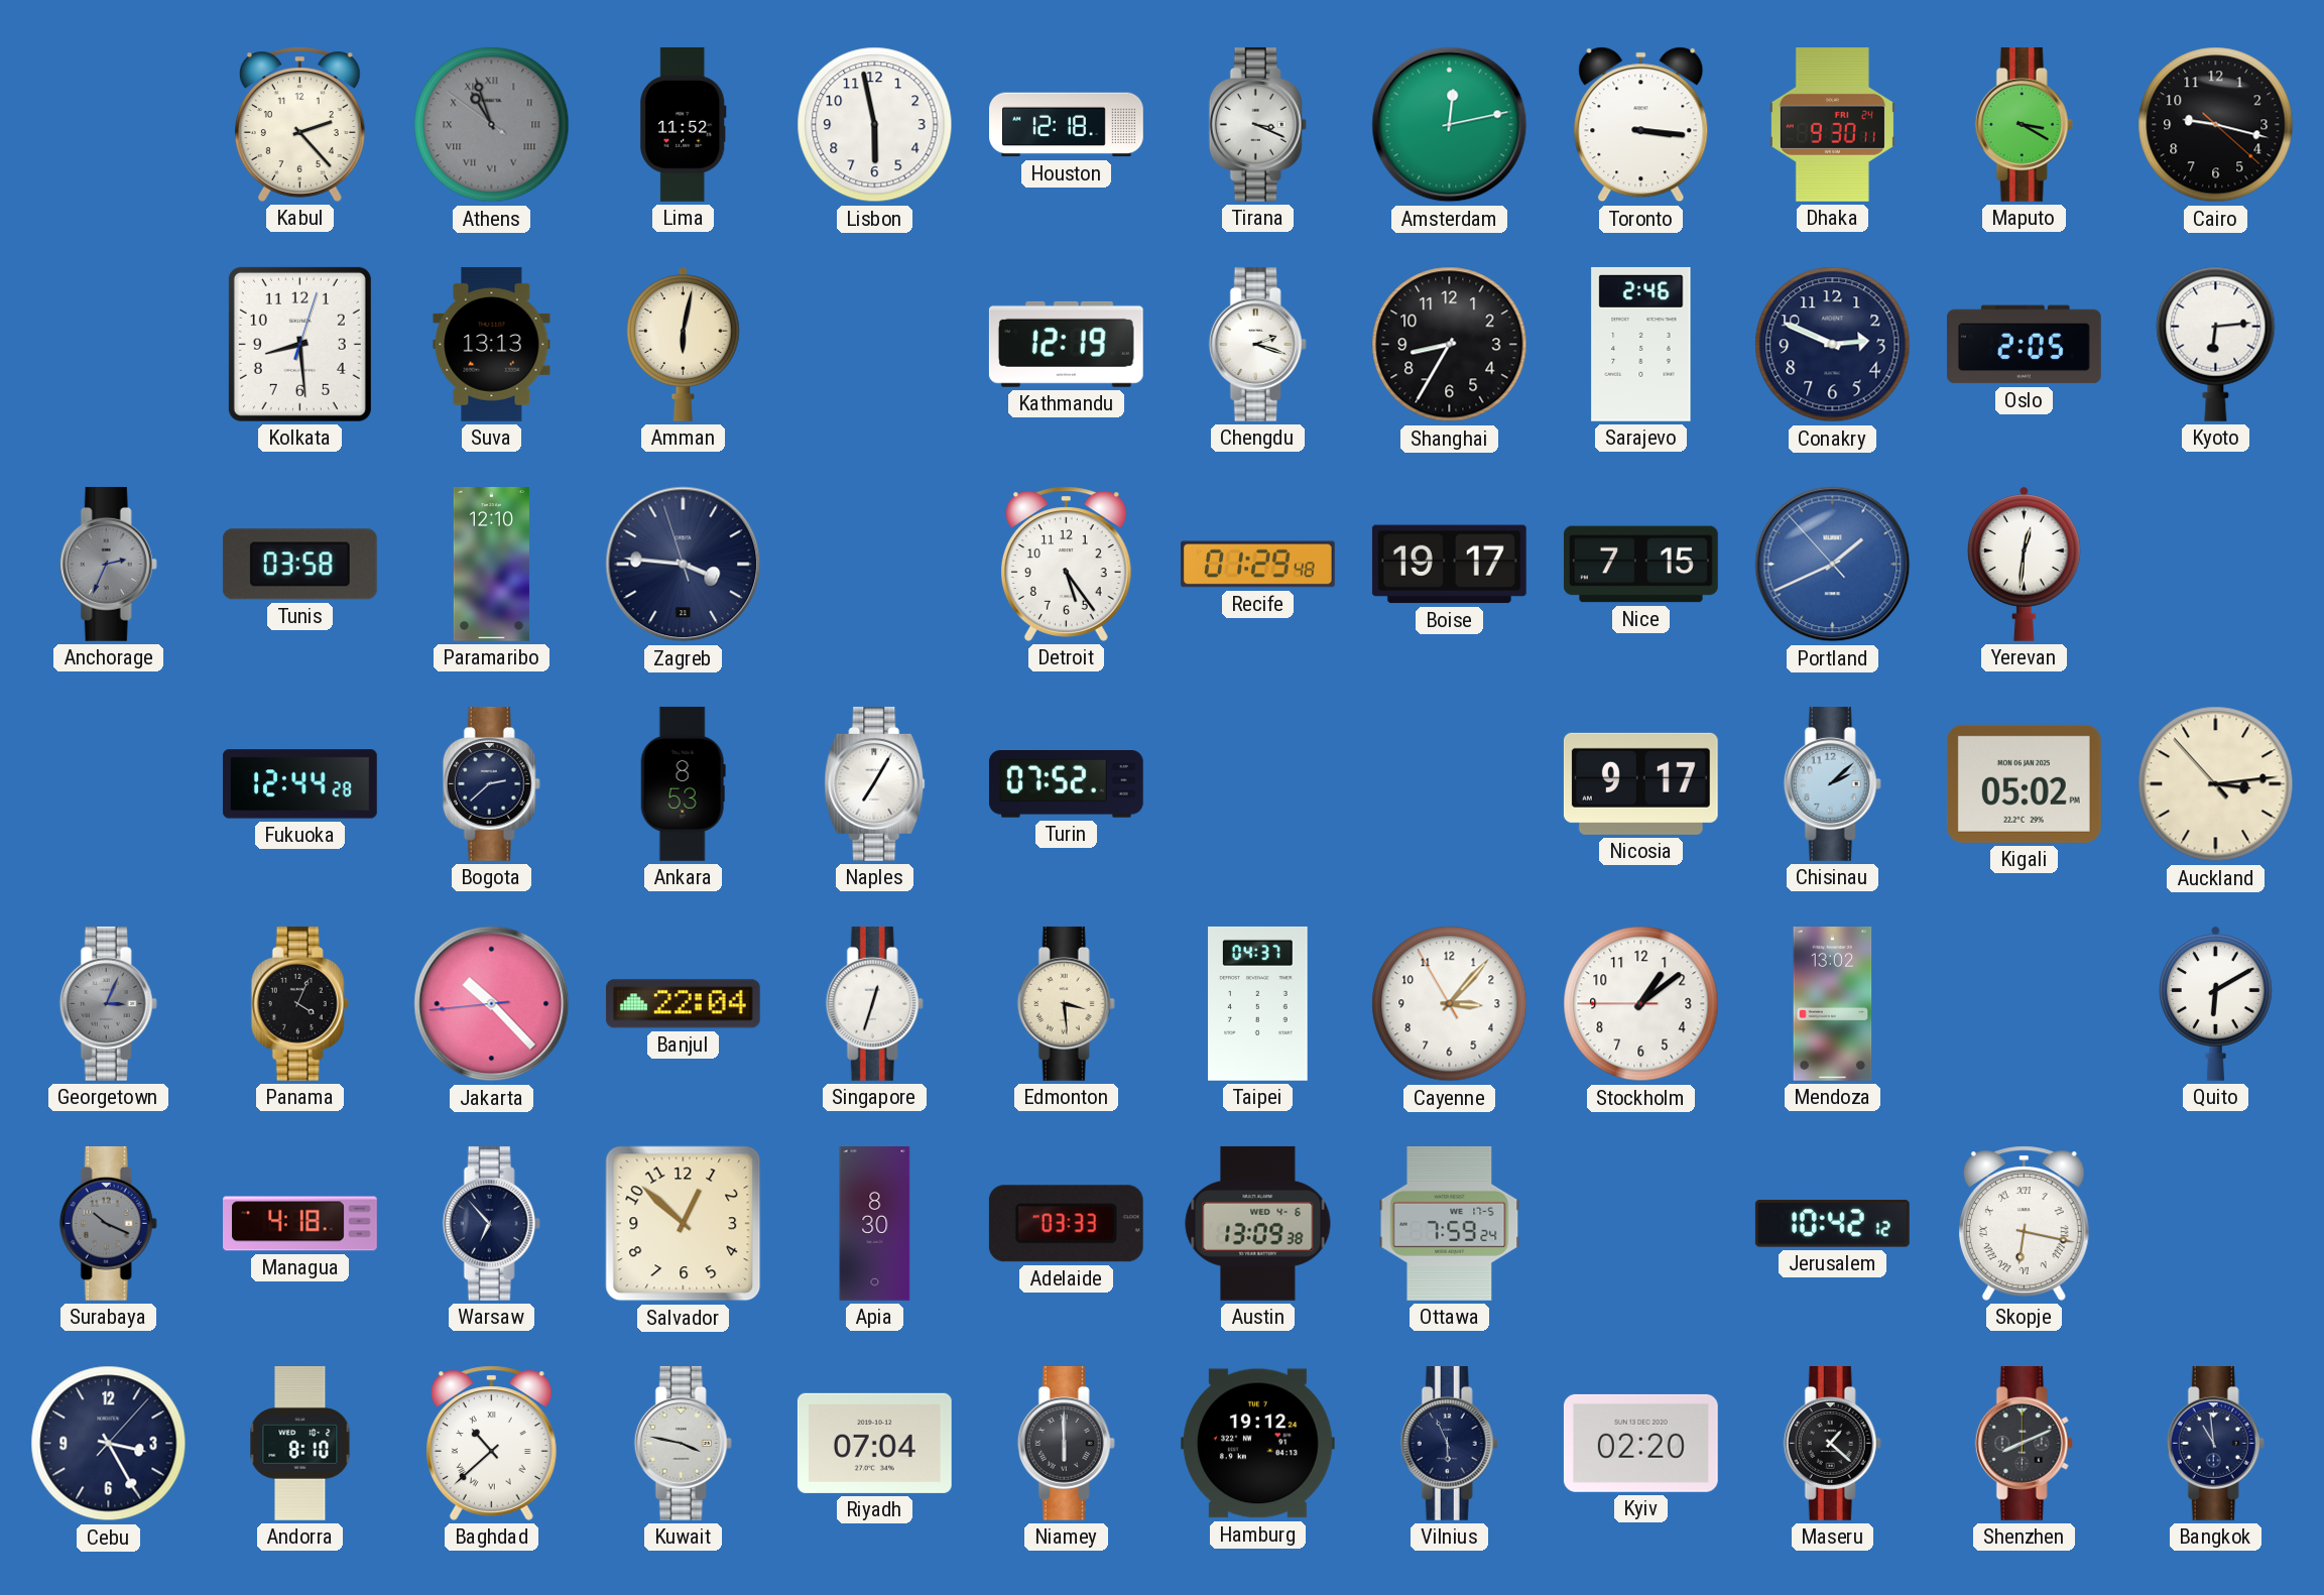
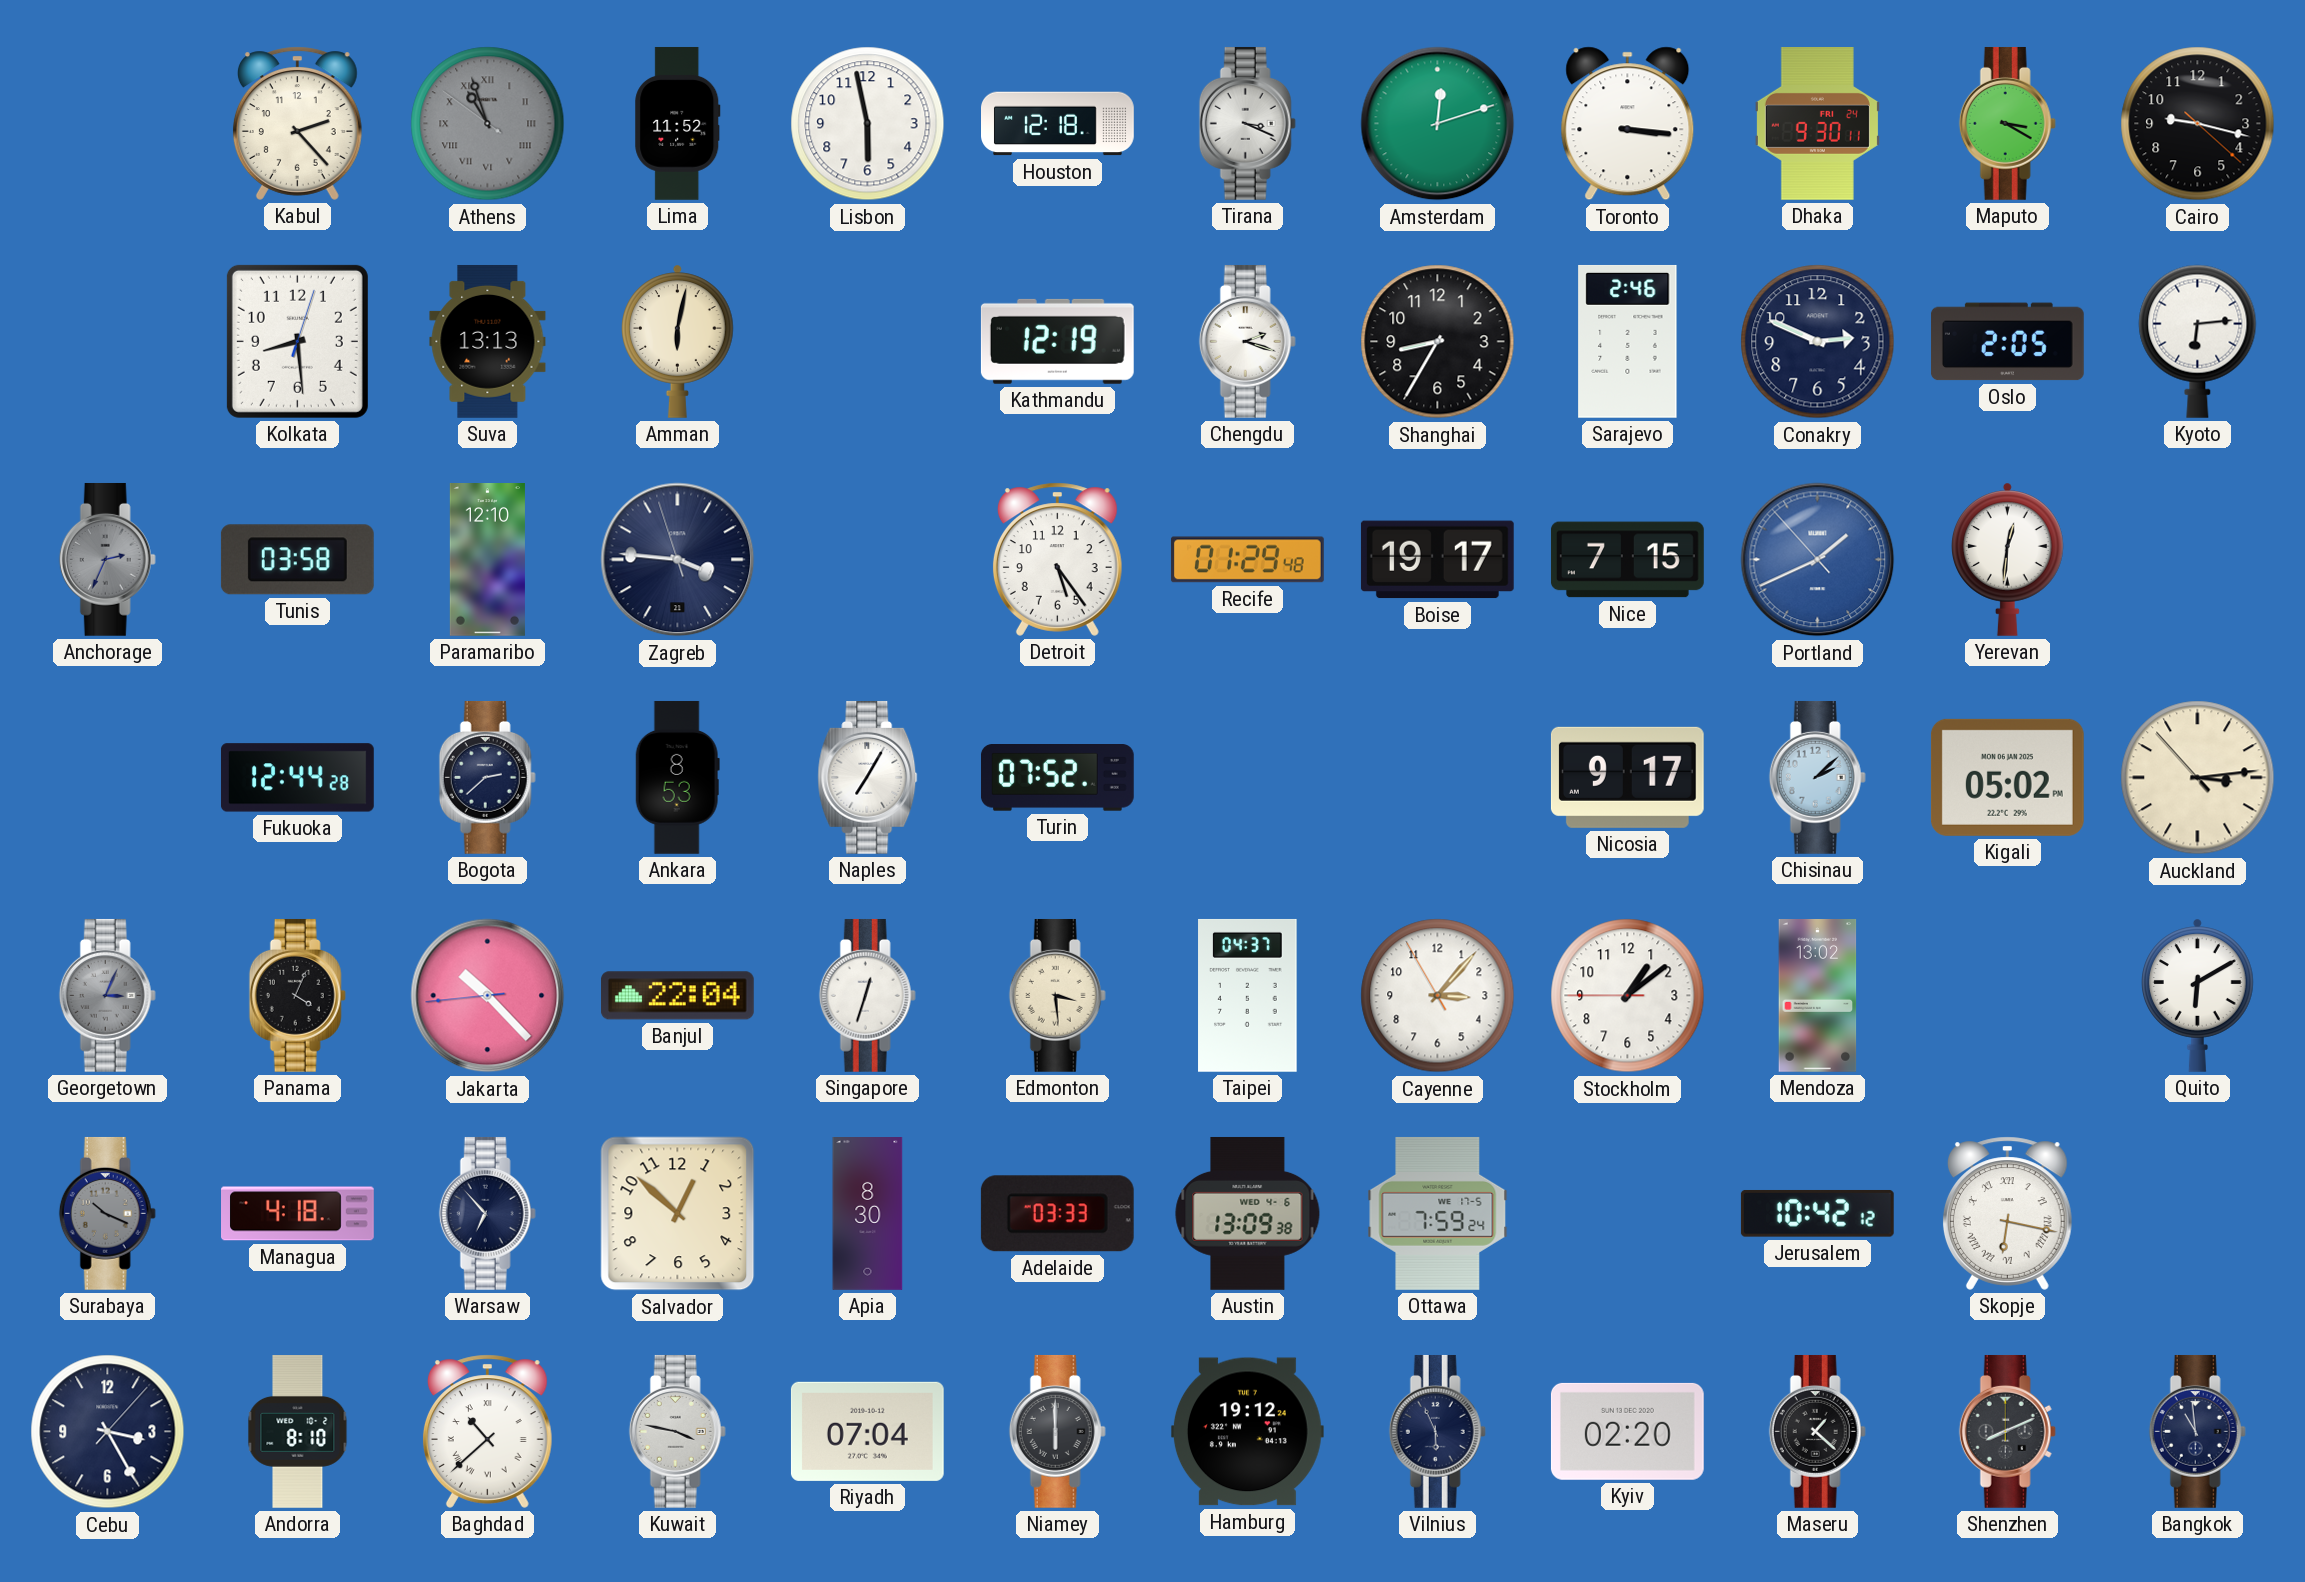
Amsterdam: 12:13 -> 12:12 (1438, 124)
